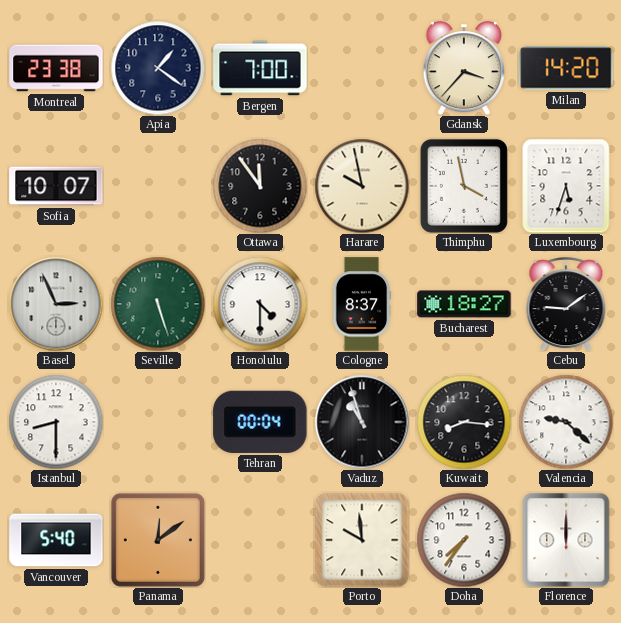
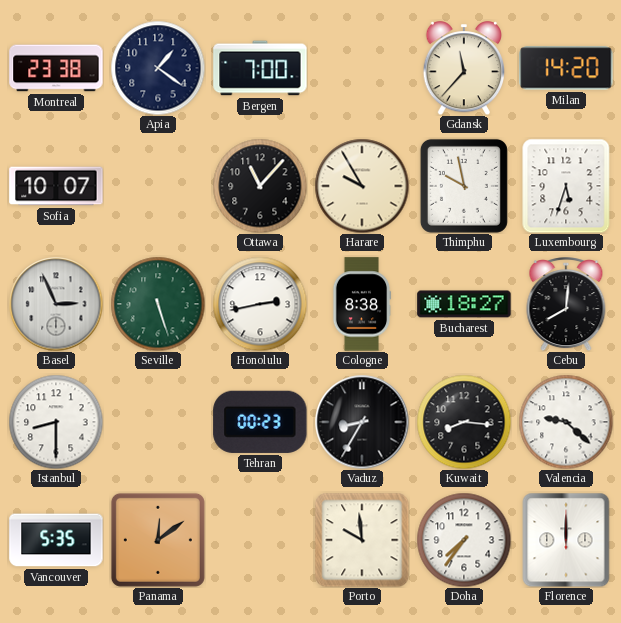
Gdansk: 3:37 -> 11:37 (464, 68)
Ottawa: 11:54 -> 11:07 (260, 186)
Harare: 9:58 -> 9:55 (362, 186)
Thimphu: 3:58 -> 9:58 (464, 186)
Honolulu: 4:30 -> 2:43 (260, 304)
Cologne: 8:37 -> 8:38 (362, 304)
Cebu: 9:09 -> 8:01 (566, 304)
Tehran: 00:04 -> 00:23 (260, 422)
Vaduz: 10:57 -> 8:35 (362, 422)
Vancouver: 5:40 -> 5:35 (56, 540)
